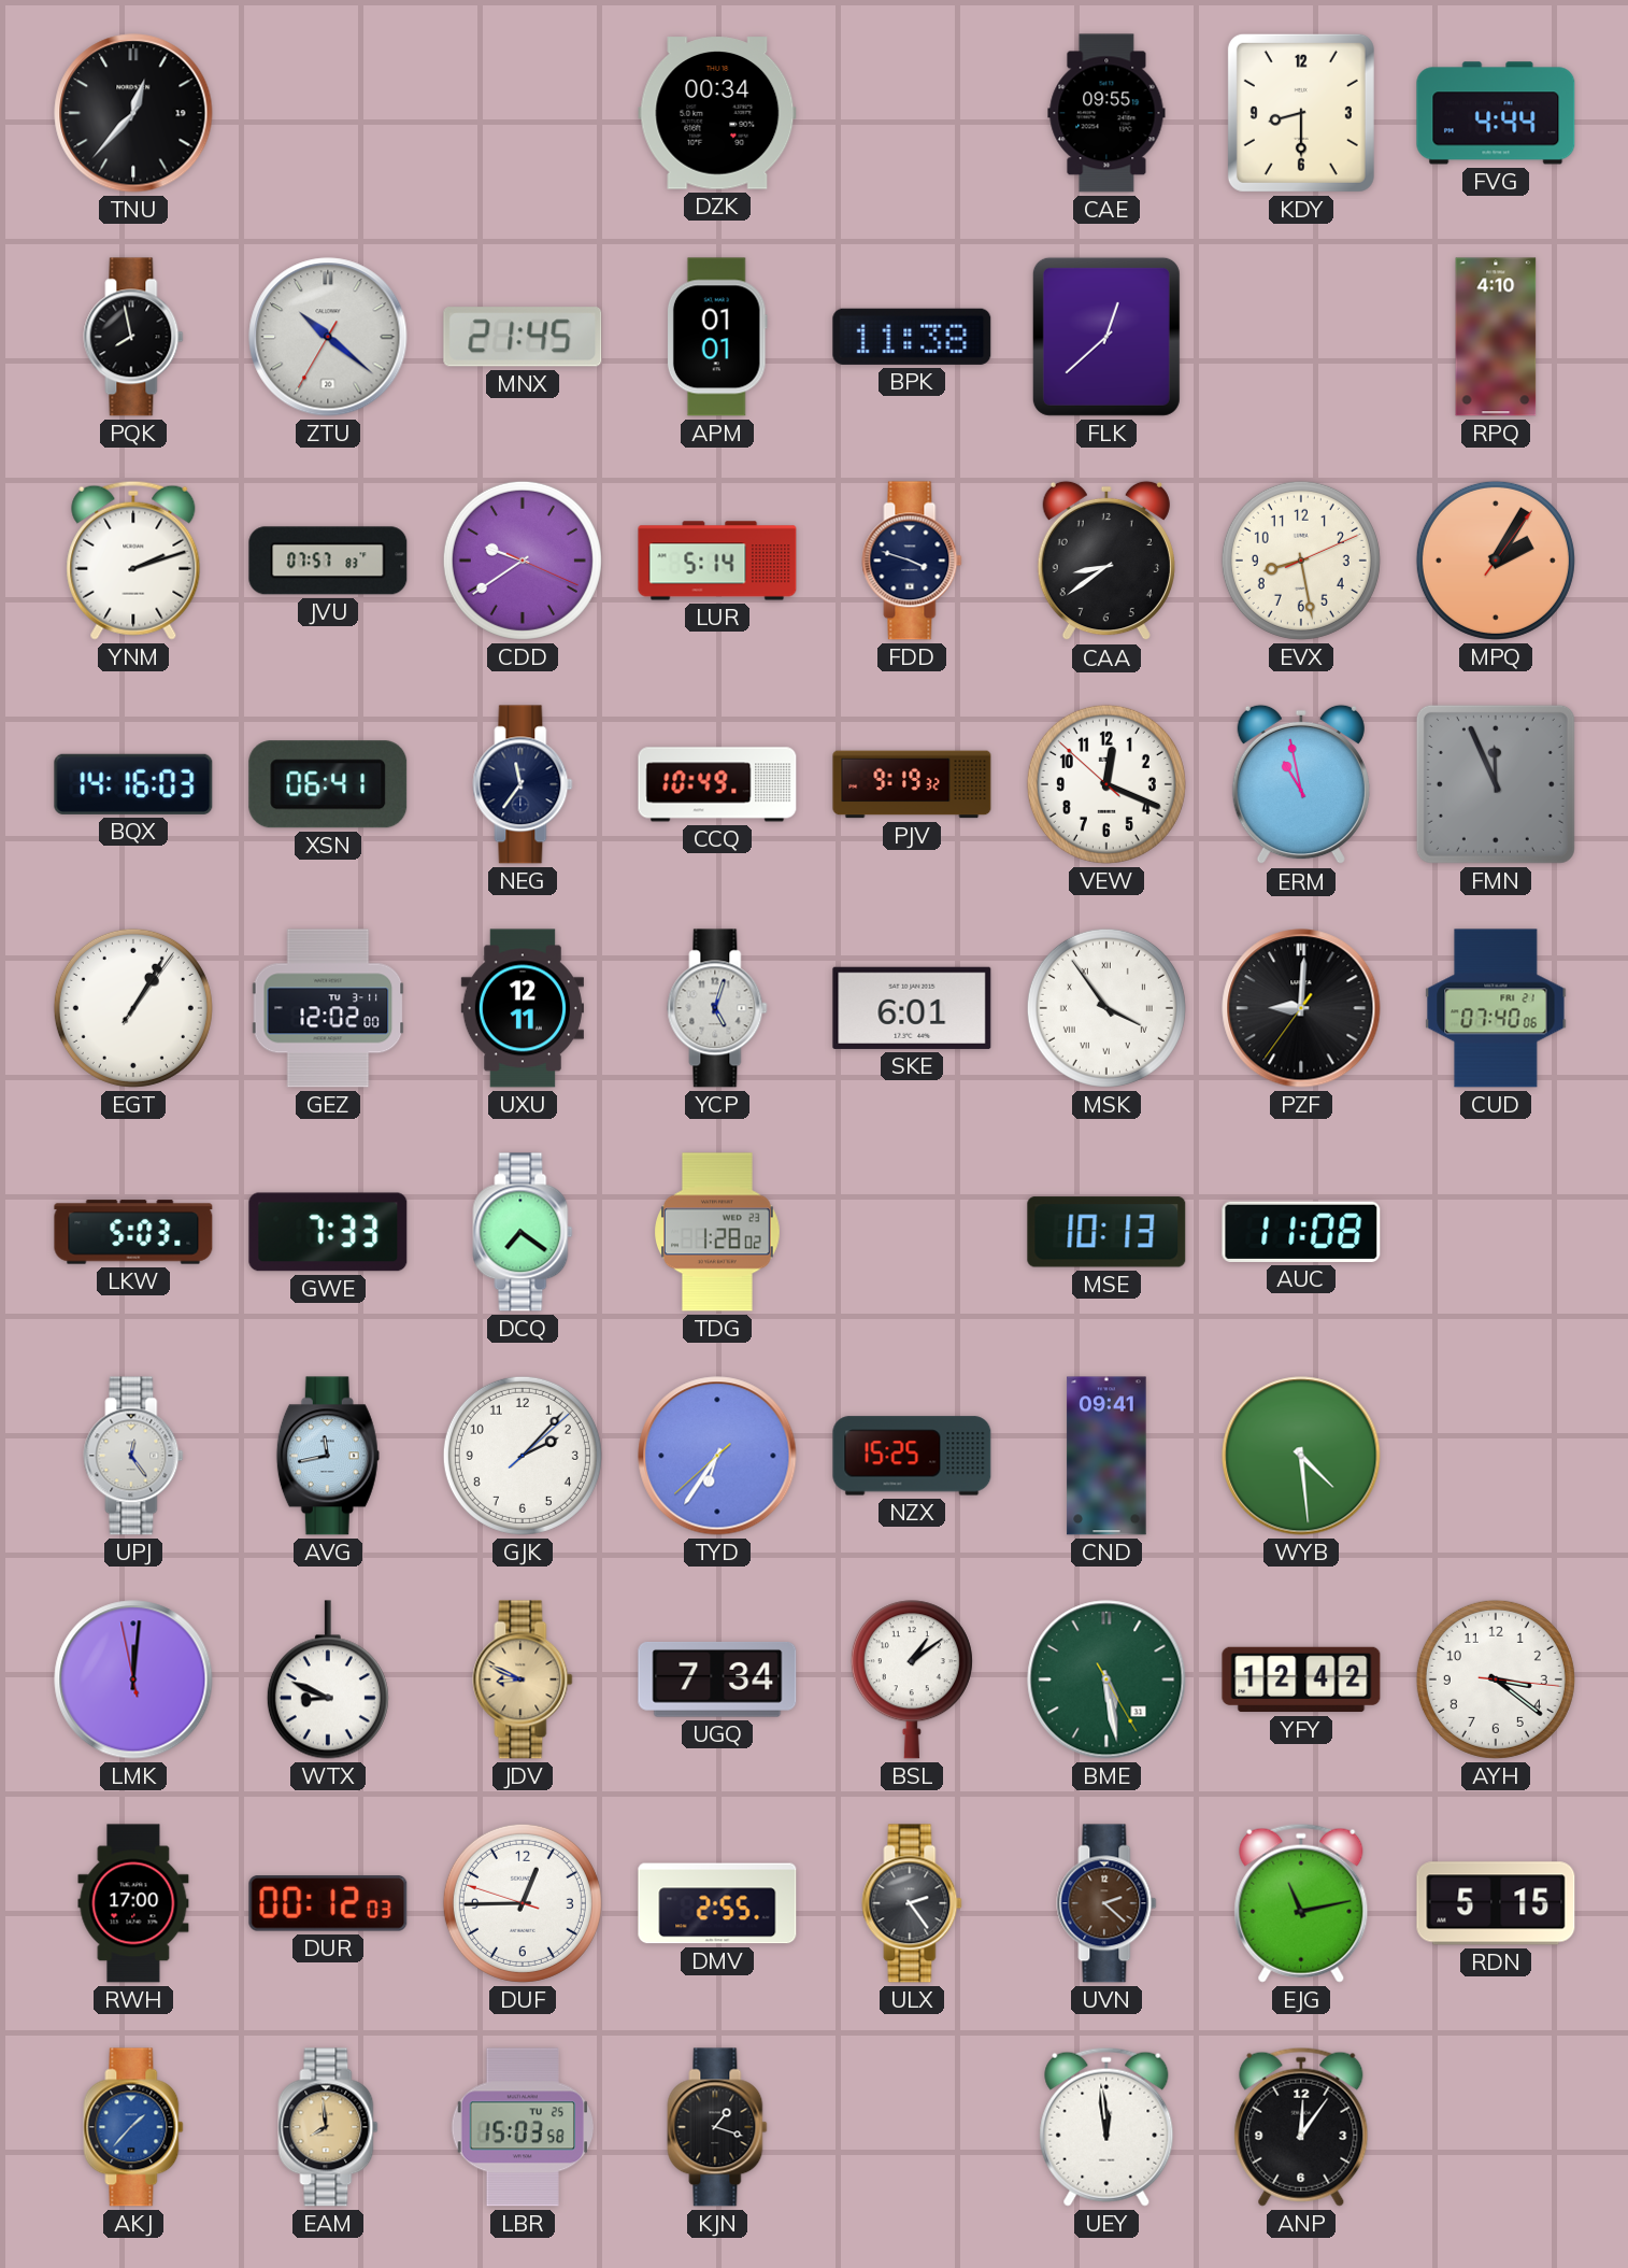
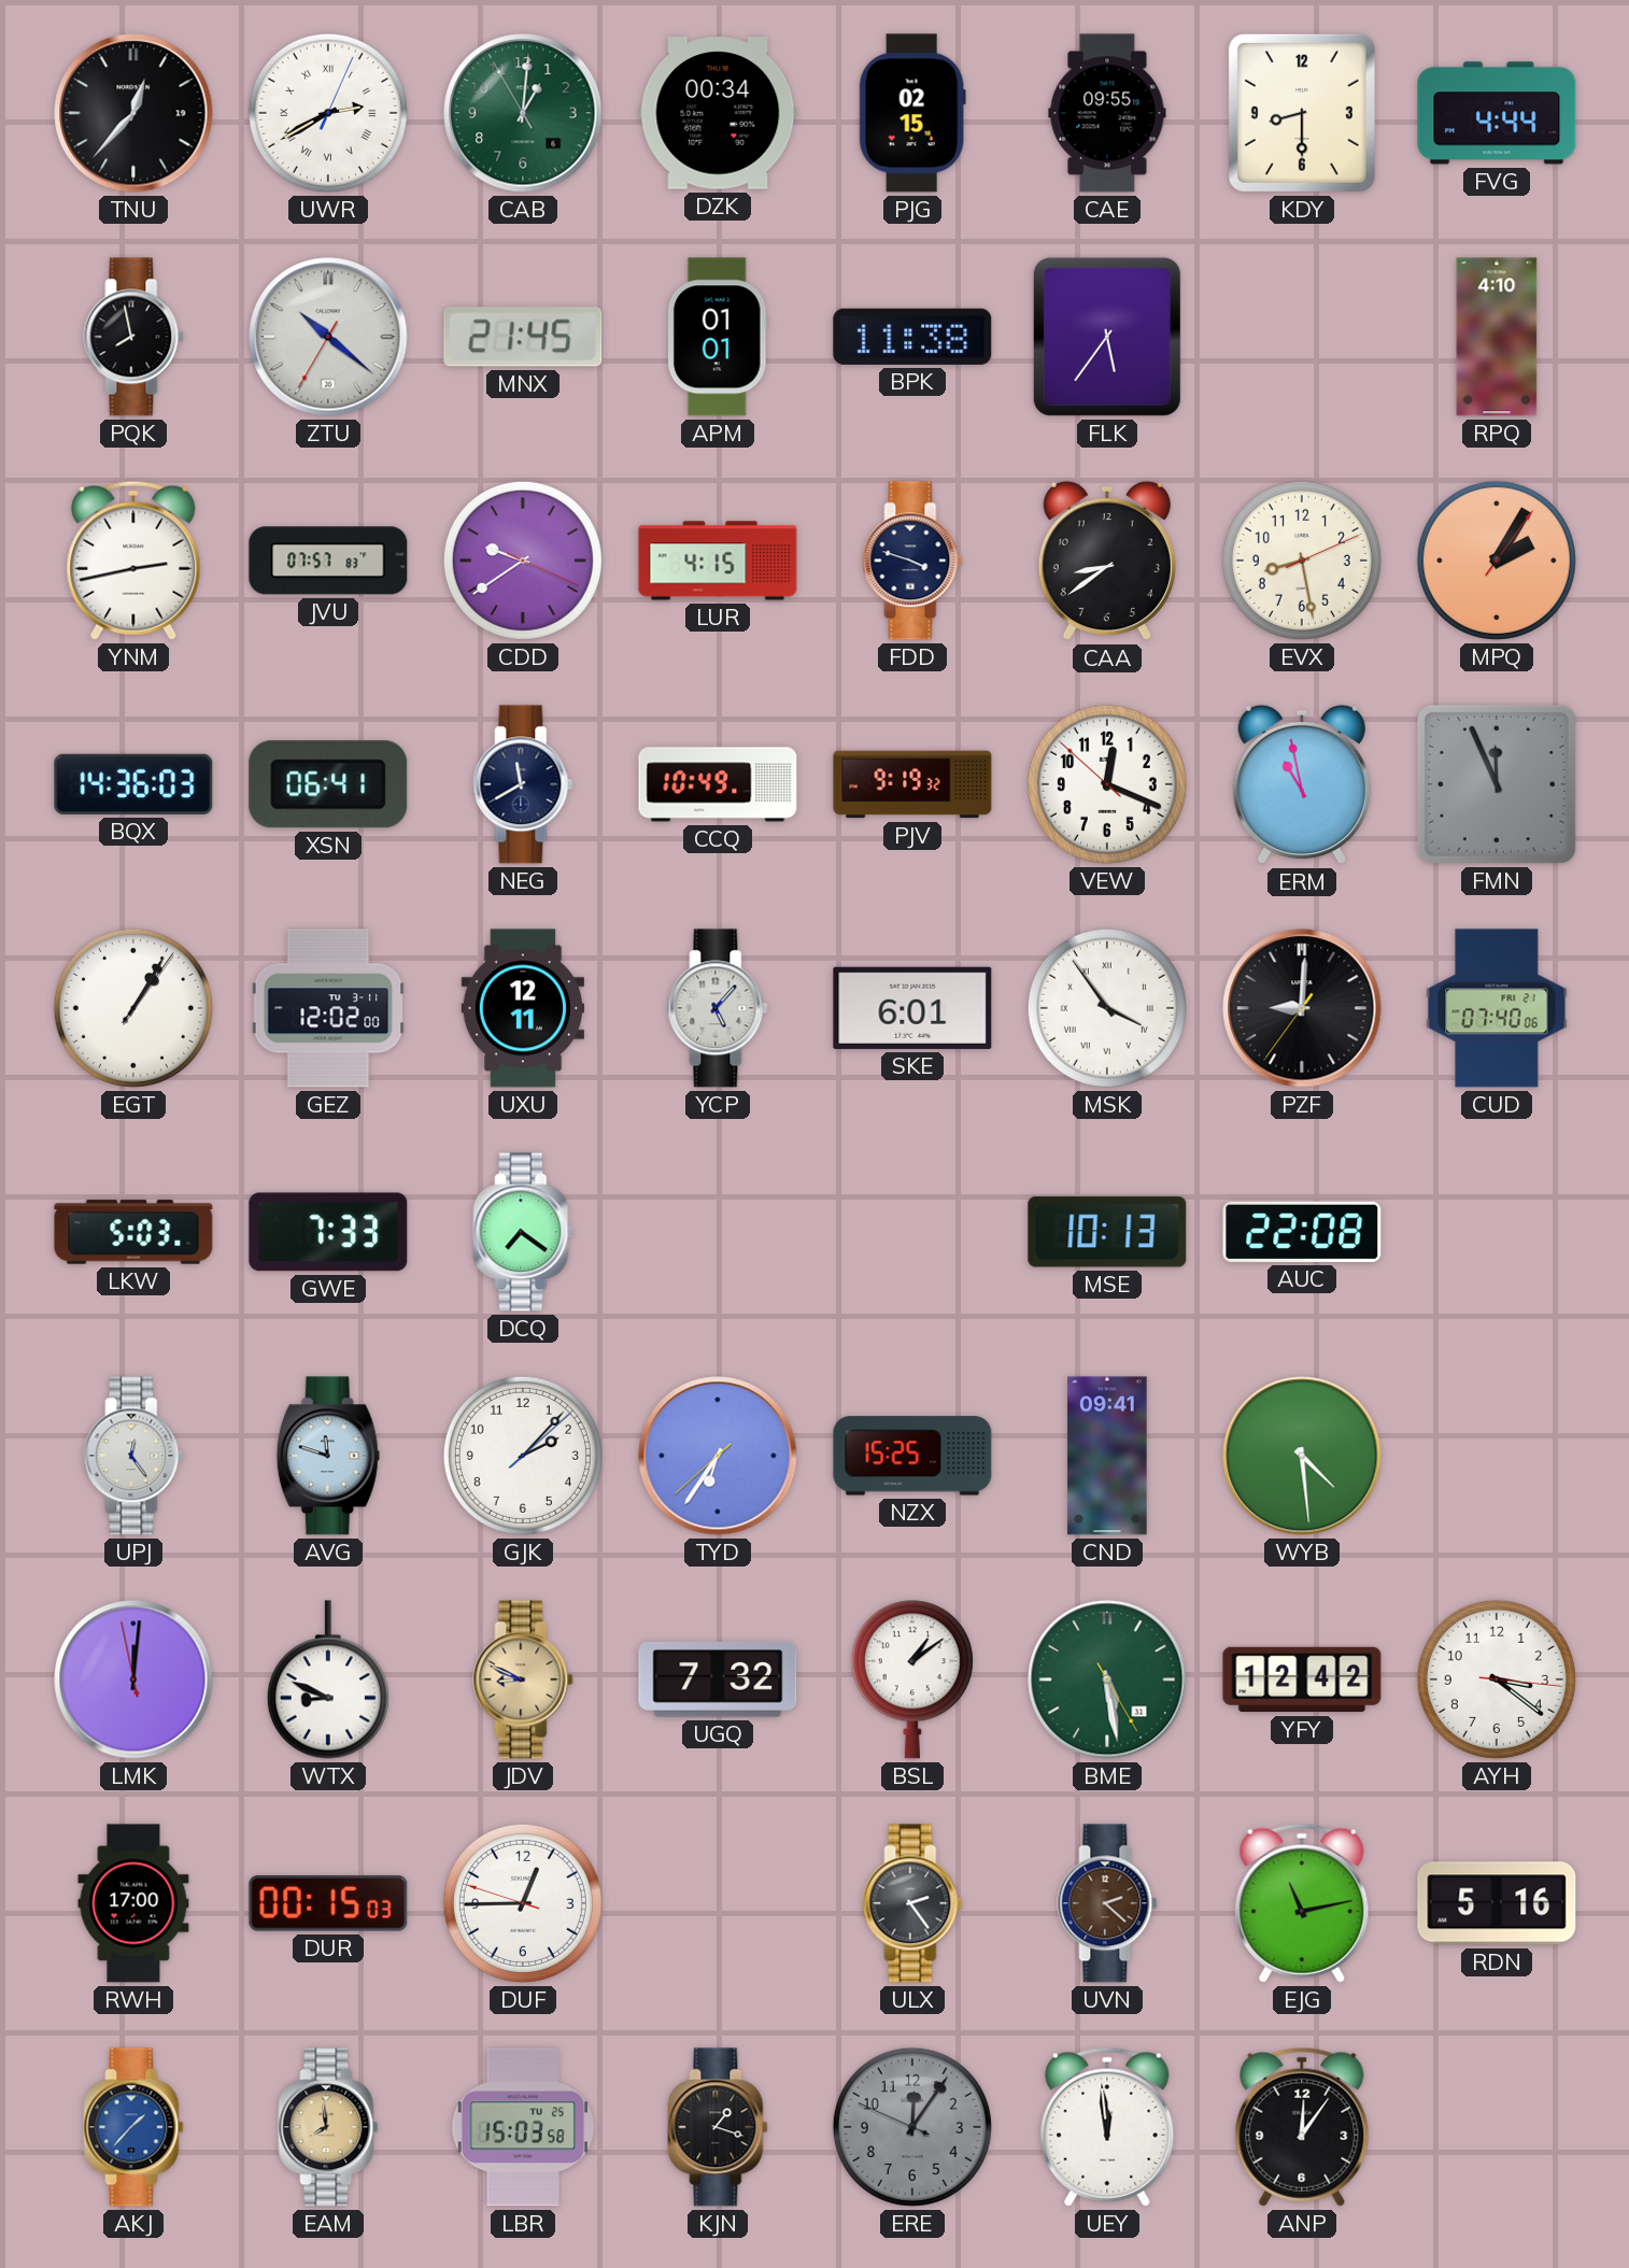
UWR: none -> 2:40 (328, 113)
CAB: none -> 1:00 (523, 113)
PJG: none -> 02:15 (912, 113)
FLK: 12:38 -> 5:36 (1107, 337)
YNM: 2:12 -> 2:43 (133, 561)
LUR: 5:14 -> 4:15 (718, 561)
BQX: 14:16 -> 14:36 (133, 784)
NEG: 11:36 -> 11:40 (523, 784)
YCP: 5:03 -> 5:07 (718, 1008)
TDG: 1:28 -> none (718, 1232)
AUC: 11:08 -> 22:08 (1302, 1232)
AVG: 11:43 -> 11:48 (328, 1456)
UGQ: 7:34 -> 7:32 (718, 1679)
DUR: 00:12 -> 00:15 (328, 1903)
DMV: 2:55 -> none (717, 1903)
RDN: 5:15 -> 5:16 (1497, 1903)
ERE: none -> 12:05 (912, 2127)
